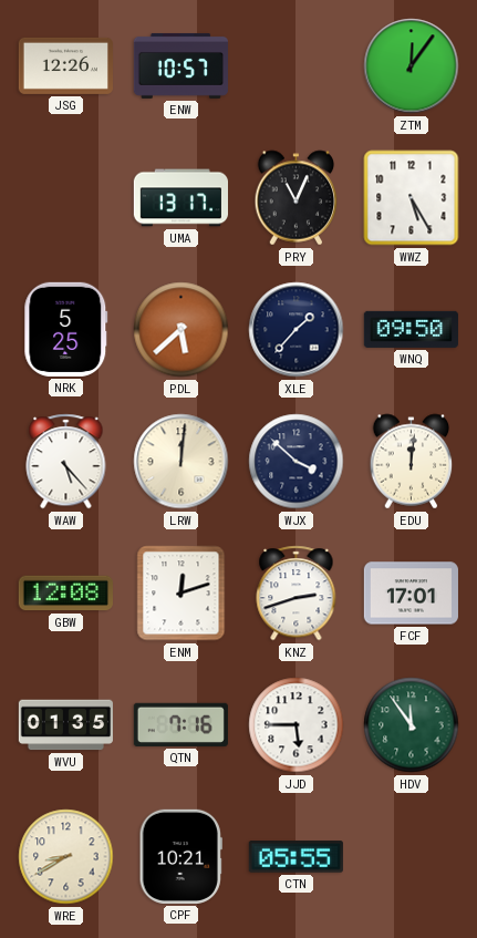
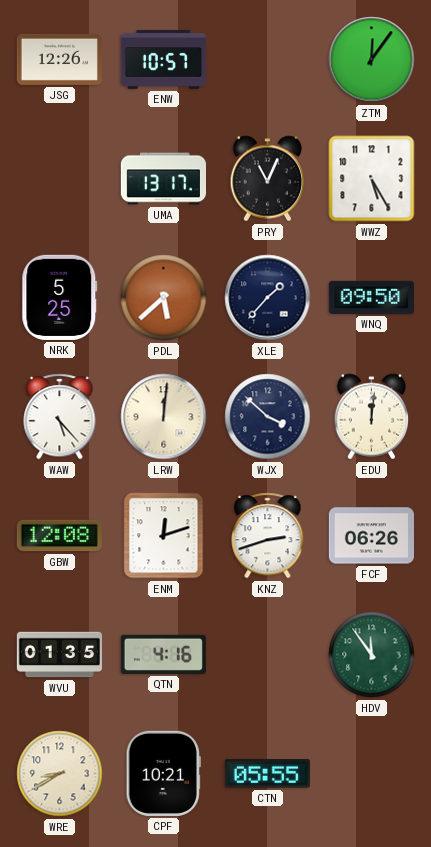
FCF: 17:01 -> 06:26 (371, 536)
QTN: 7:16 -> 4:16 (163, 654)
JJD: 5:45 -> none (297, 725)
